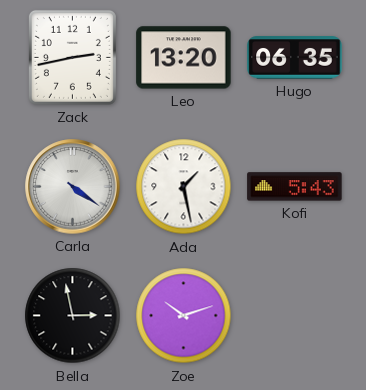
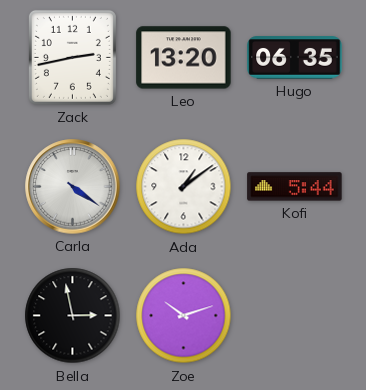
Ada: 1:28 -> 1:09 (184, 187)
Kofi: 5:43 -> 5:44 (295, 187)
